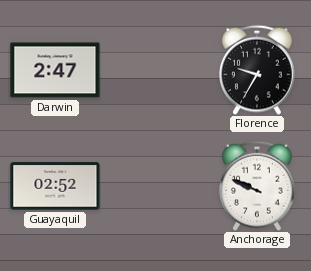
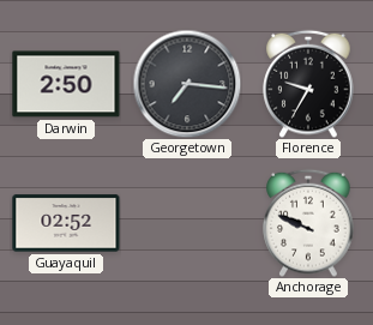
Darwin: 2:47 -> 2:50 (66, 84)
Georgetown: none -> 7:16 (187, 84)
